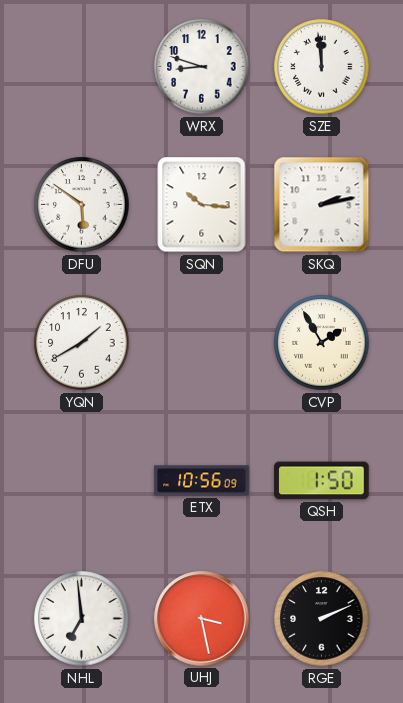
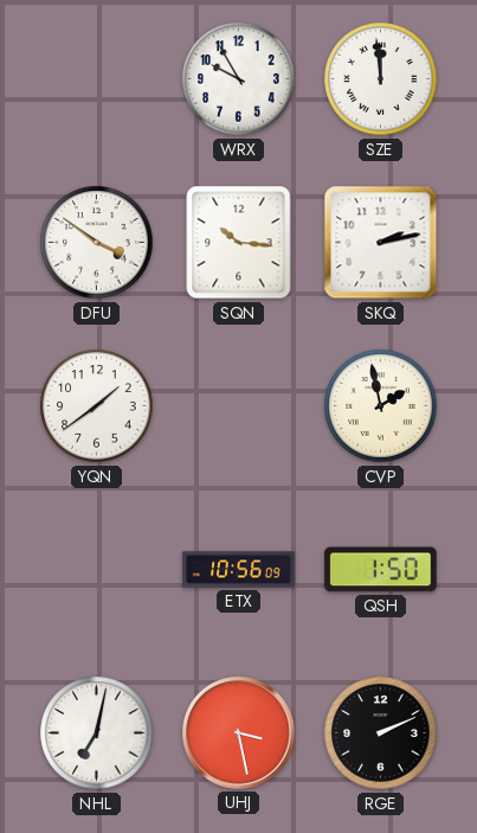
WRX: 8:48 -> 9:55 (239, 79)
DFU: 5:51 -> 3:51 (97, 243)
YQN: 1:40 -> 1:39 (97, 406)
CVP: 1:55 -> 1:58 (381, 406)
NHL: 6:59 -> 7:02 (97, 733)
